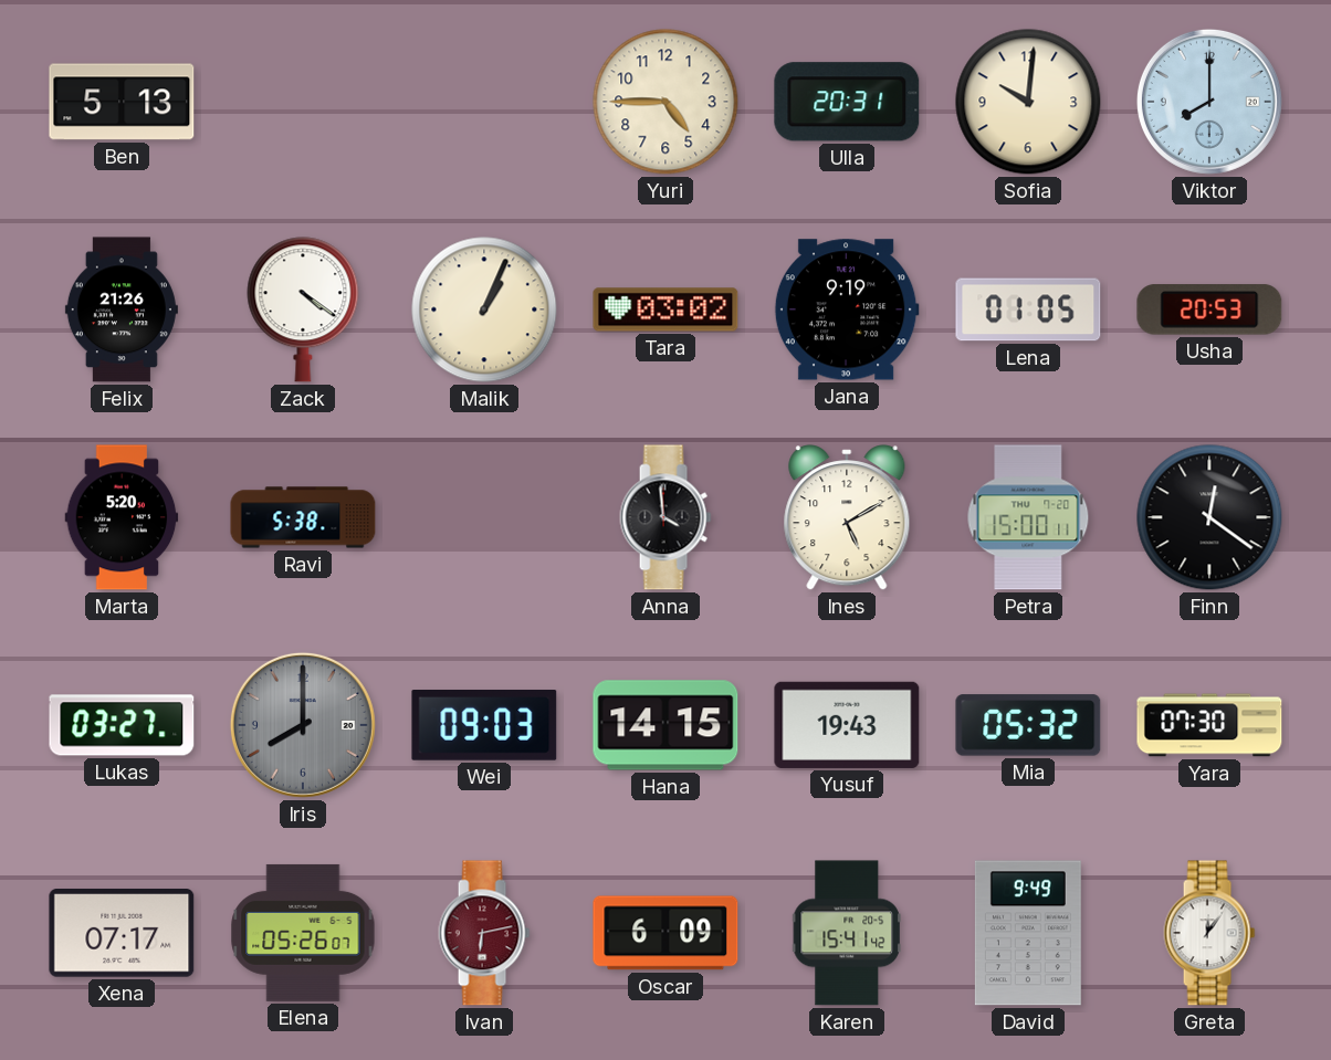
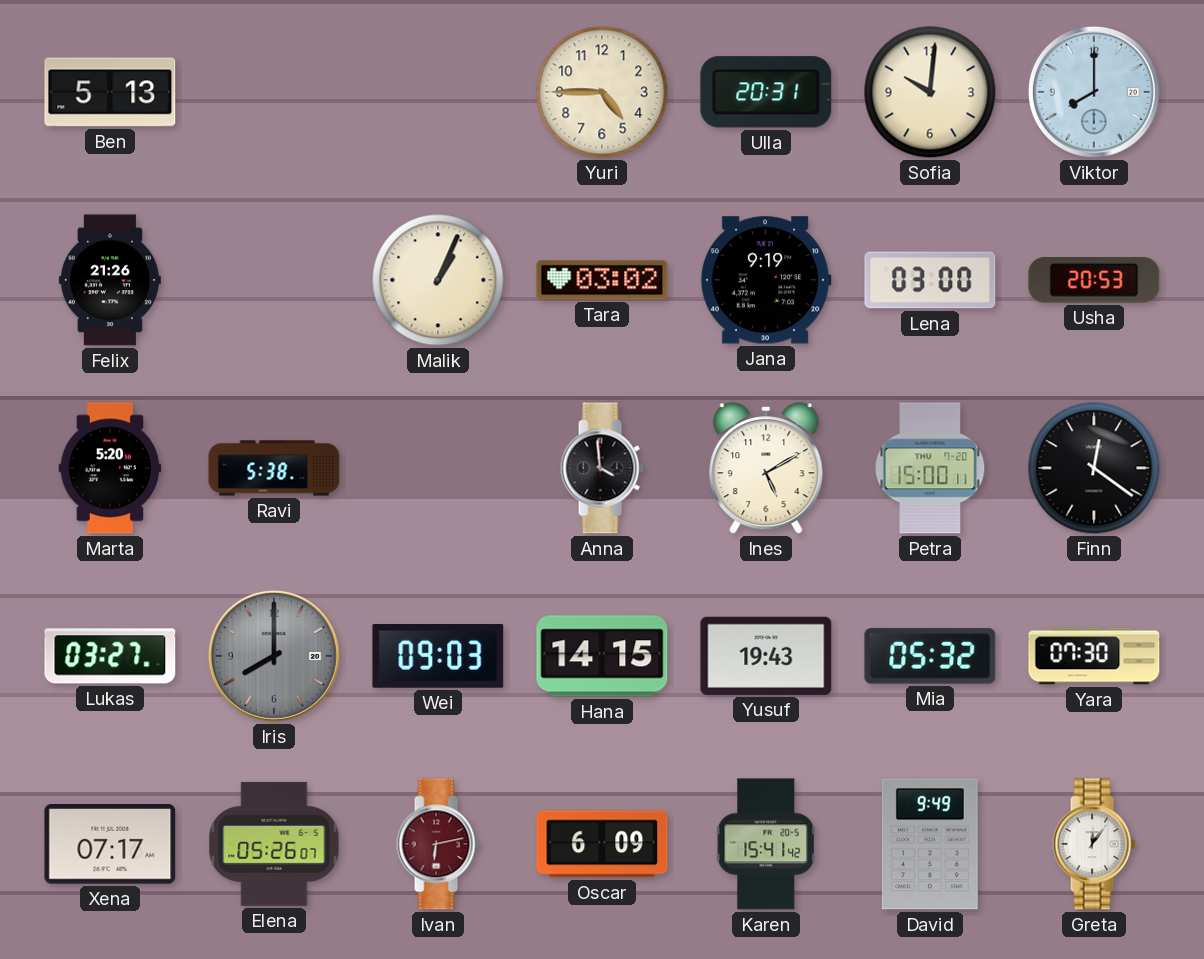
Zack: 4:21 -> none (303, 309)
Lena: 01:05 -> 03:00 (930, 280)
